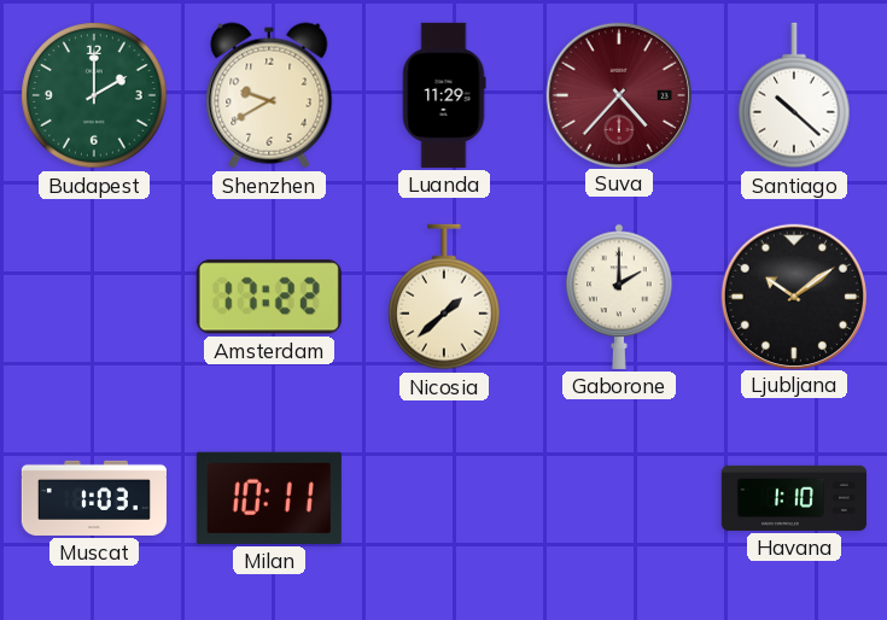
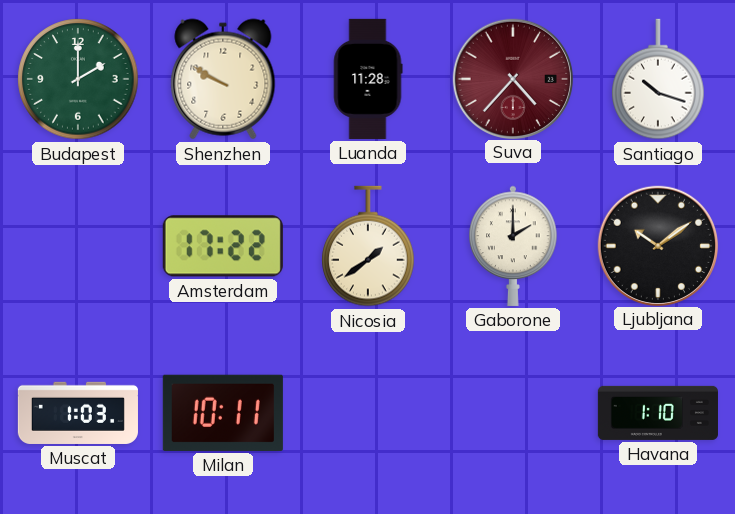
Shenzhen: 9:40 -> 9:50 (223, 79)
Luanda: 11:29 -> 11:28 (368, 79)
Santiago: 10:22 -> 10:18 (658, 79)
Nicosia: 1:38 -> 1:39 (368, 246)
